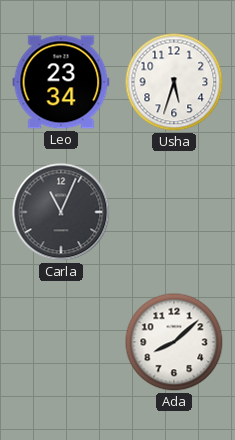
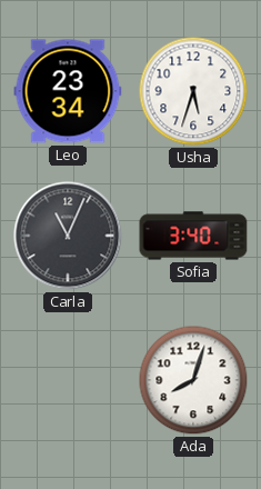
Sofia: none -> 3:40 (193, 236)
Ada: 8:08 -> 8:03 (193, 380)
